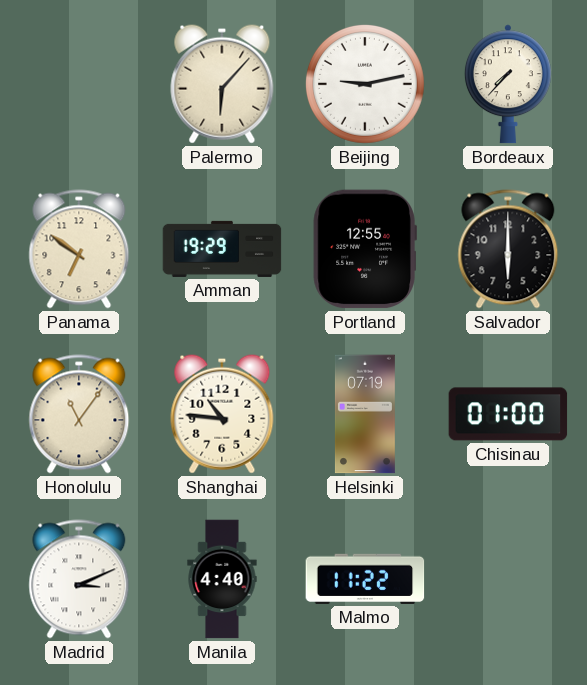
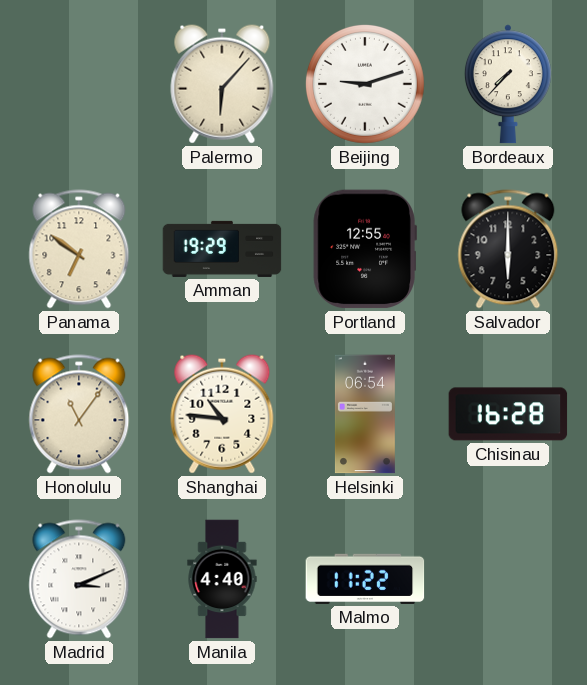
Beijing: 9:13 -> 9:12 (365, 84)
Helsinki: 07:19 -> 06:54 (365, 414)
Chisinau: 01:00 -> 16:28 (508, 414)
